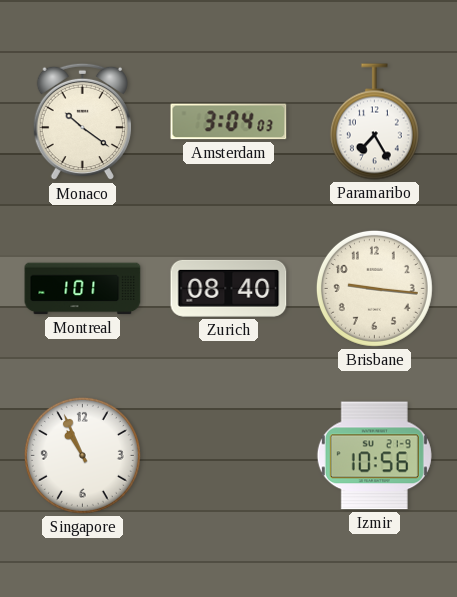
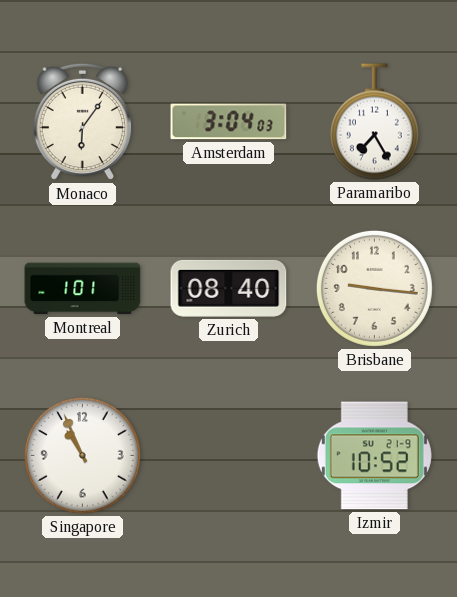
Monaco: 10:21 -> 6:06 (82, 122)
Izmir: 10:56 -> 10:52 (374, 456)
